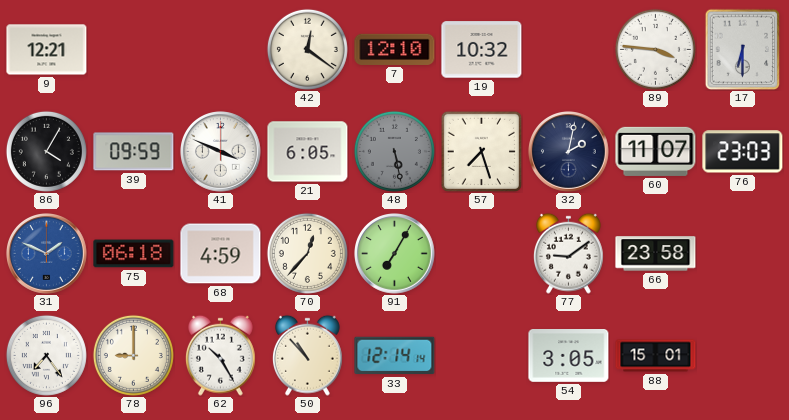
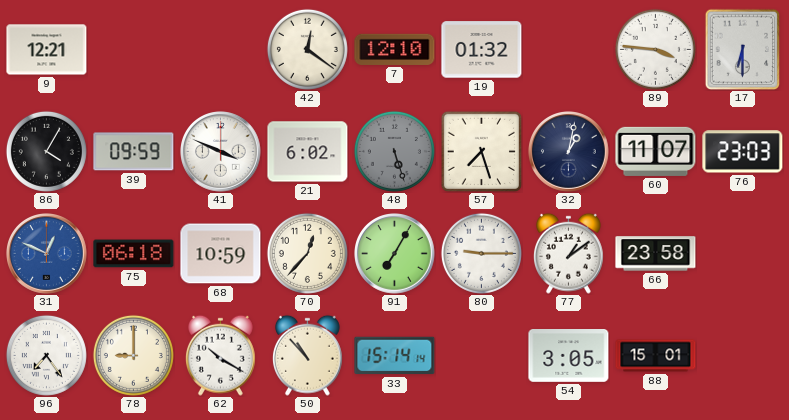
19: 10:32 -> 01:32 (482, 50)
21: 6:05 -> 6:02 (308, 152)
48: 5:28 -> 5:27 (394, 151)
32: 2:02 -> 1:02 (569, 152)
31: 1:49 -> 12:49 (47, 254)
68: 4:59 -> 10:59 (221, 254)
80: none -> 9:15 (481, 253)
77: 9:09 -> 1:09 (568, 253)
62: 10:25 -> 10:20 (220, 355)
33: 12:14 -> 15:14 (395, 356)
